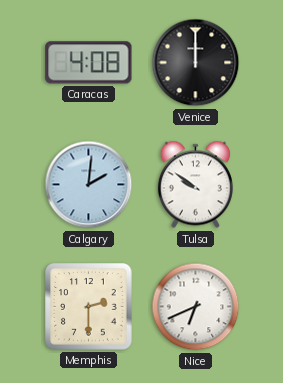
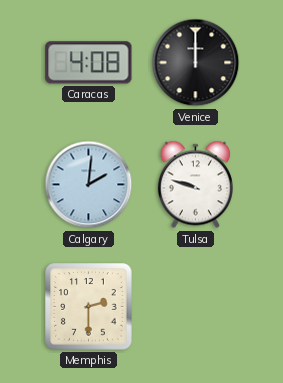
Tulsa: 9:51 -> 9:48 (195, 185)
Nice: 6:41 -> none (196, 307)
